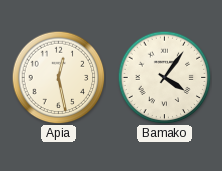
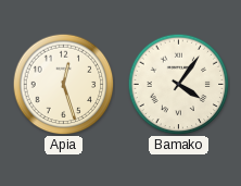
Apia: 12:28 -> 12:27 (63, 84)
